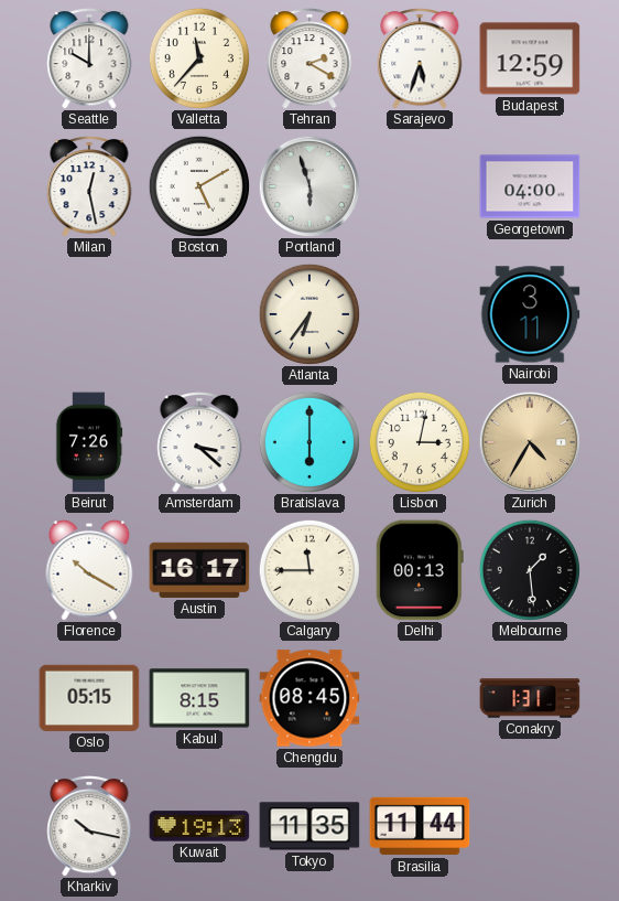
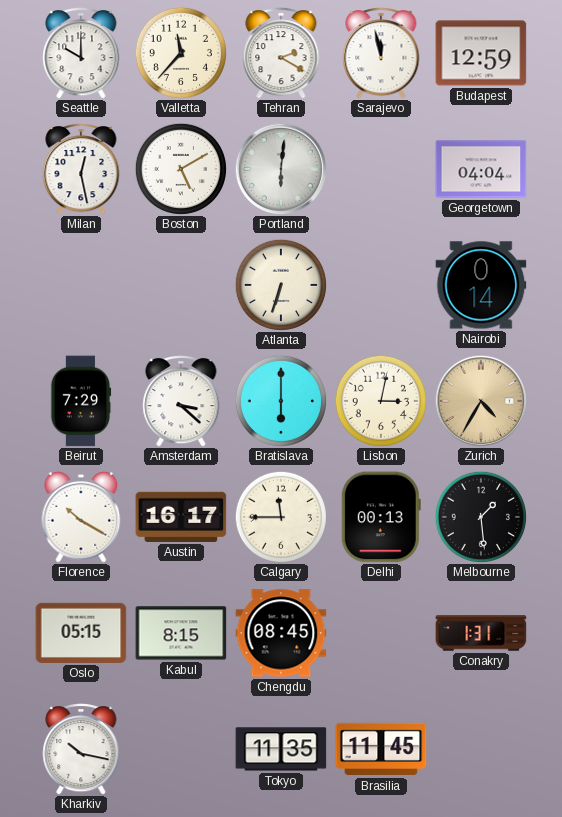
Sarajevo: 5:33 -> 11:58 (381, 53)
Portland: 5:57 -> 6:01 (280, 168)
Georgetown: 04:00 -> 04:04 (481, 169)
Atlanta: 6:36 -> 6:33 (281, 285)
Nairobi: 3:11 -> 0:14 (481, 285)
Beirut: 7:26 -> 7:29 (81, 401)
Kuwait: 19:13 -> none (199, 826)
Brasilia: 11:44 -> 11:45 (381, 749)
